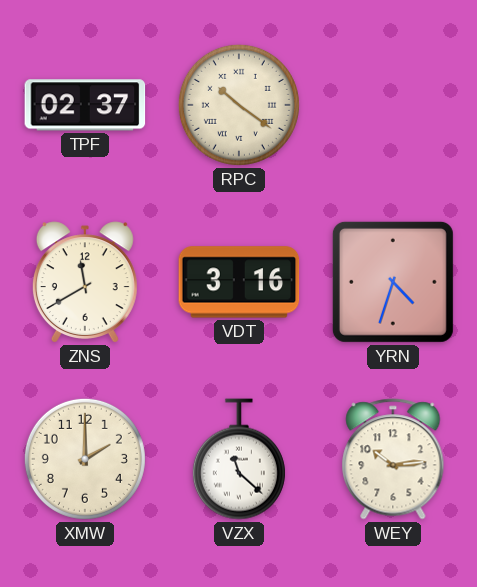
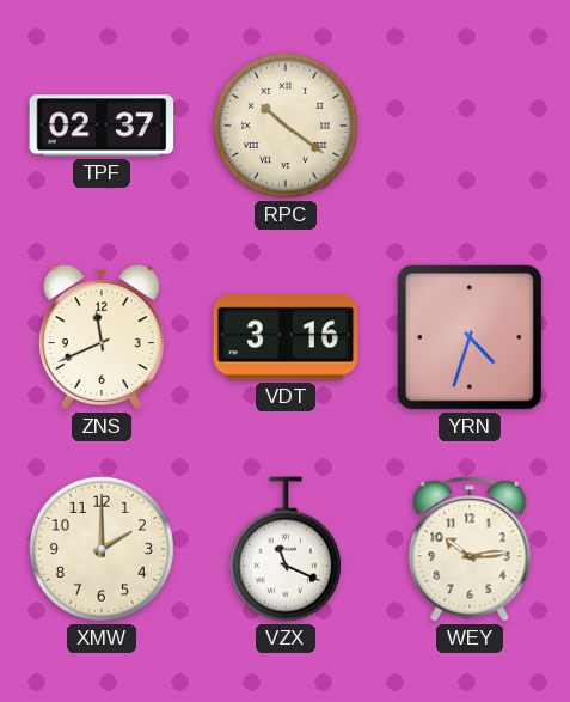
ZNS: 11:40 -> 11:41 (102, 337)
VZX: 11:22 -> 11:19 (286, 549)
